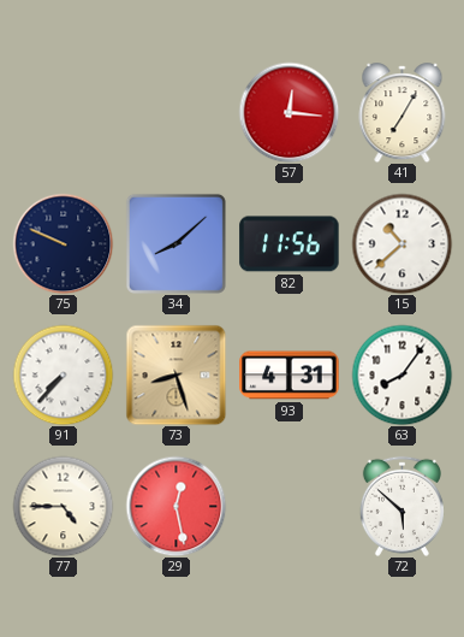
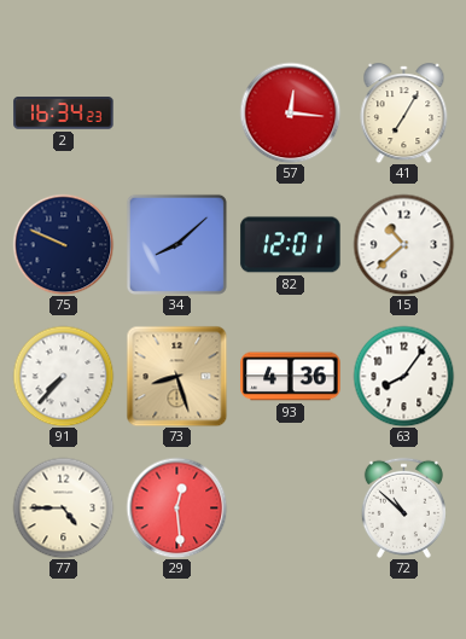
2: none -> 16:34 (64, 114)
82: 11:56 -> 12:01 (291, 245)
93: 4:31 -> 4:36 (291, 377)
29: 12:28 -> 12:29 (176, 507)
72: 5:52 -> 10:52 (403, 507)
